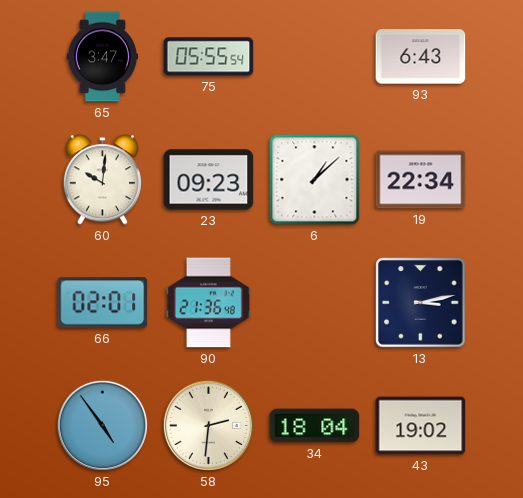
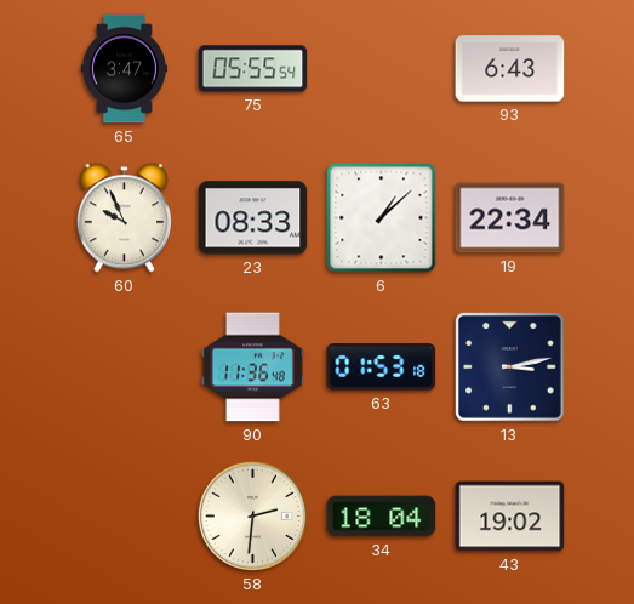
60: 10:01 -> 9:56 (124, 218)
23: 09:23 -> 08:33 (253, 218)
66: 02:01 -> none (103, 303)
90: 21:36 -> 11:36 (252, 367)
63: none -> 01:53 (382, 367)
95: 4:54 -> none (102, 425)
